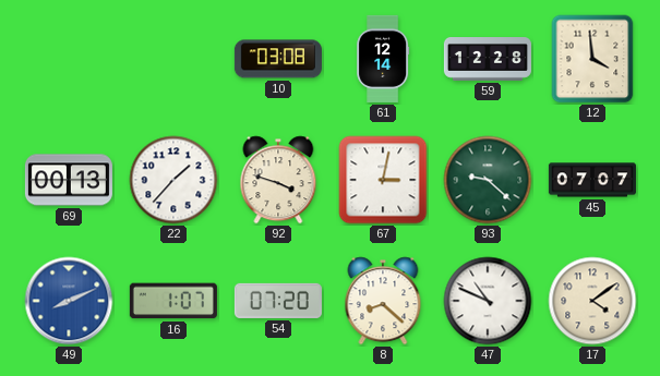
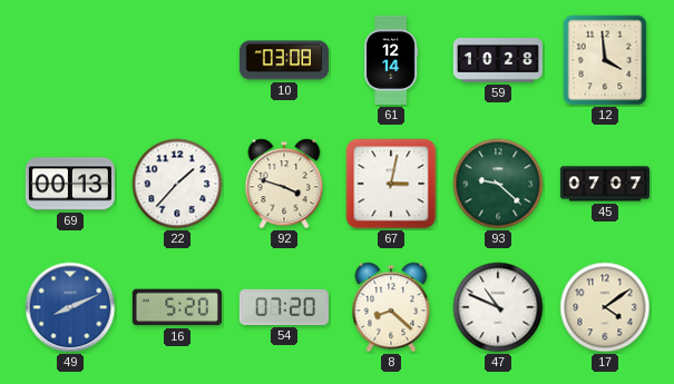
59: 12:28 -> 10:28 (498, 61)
16: 1:07 -> 5:20 (177, 307)
